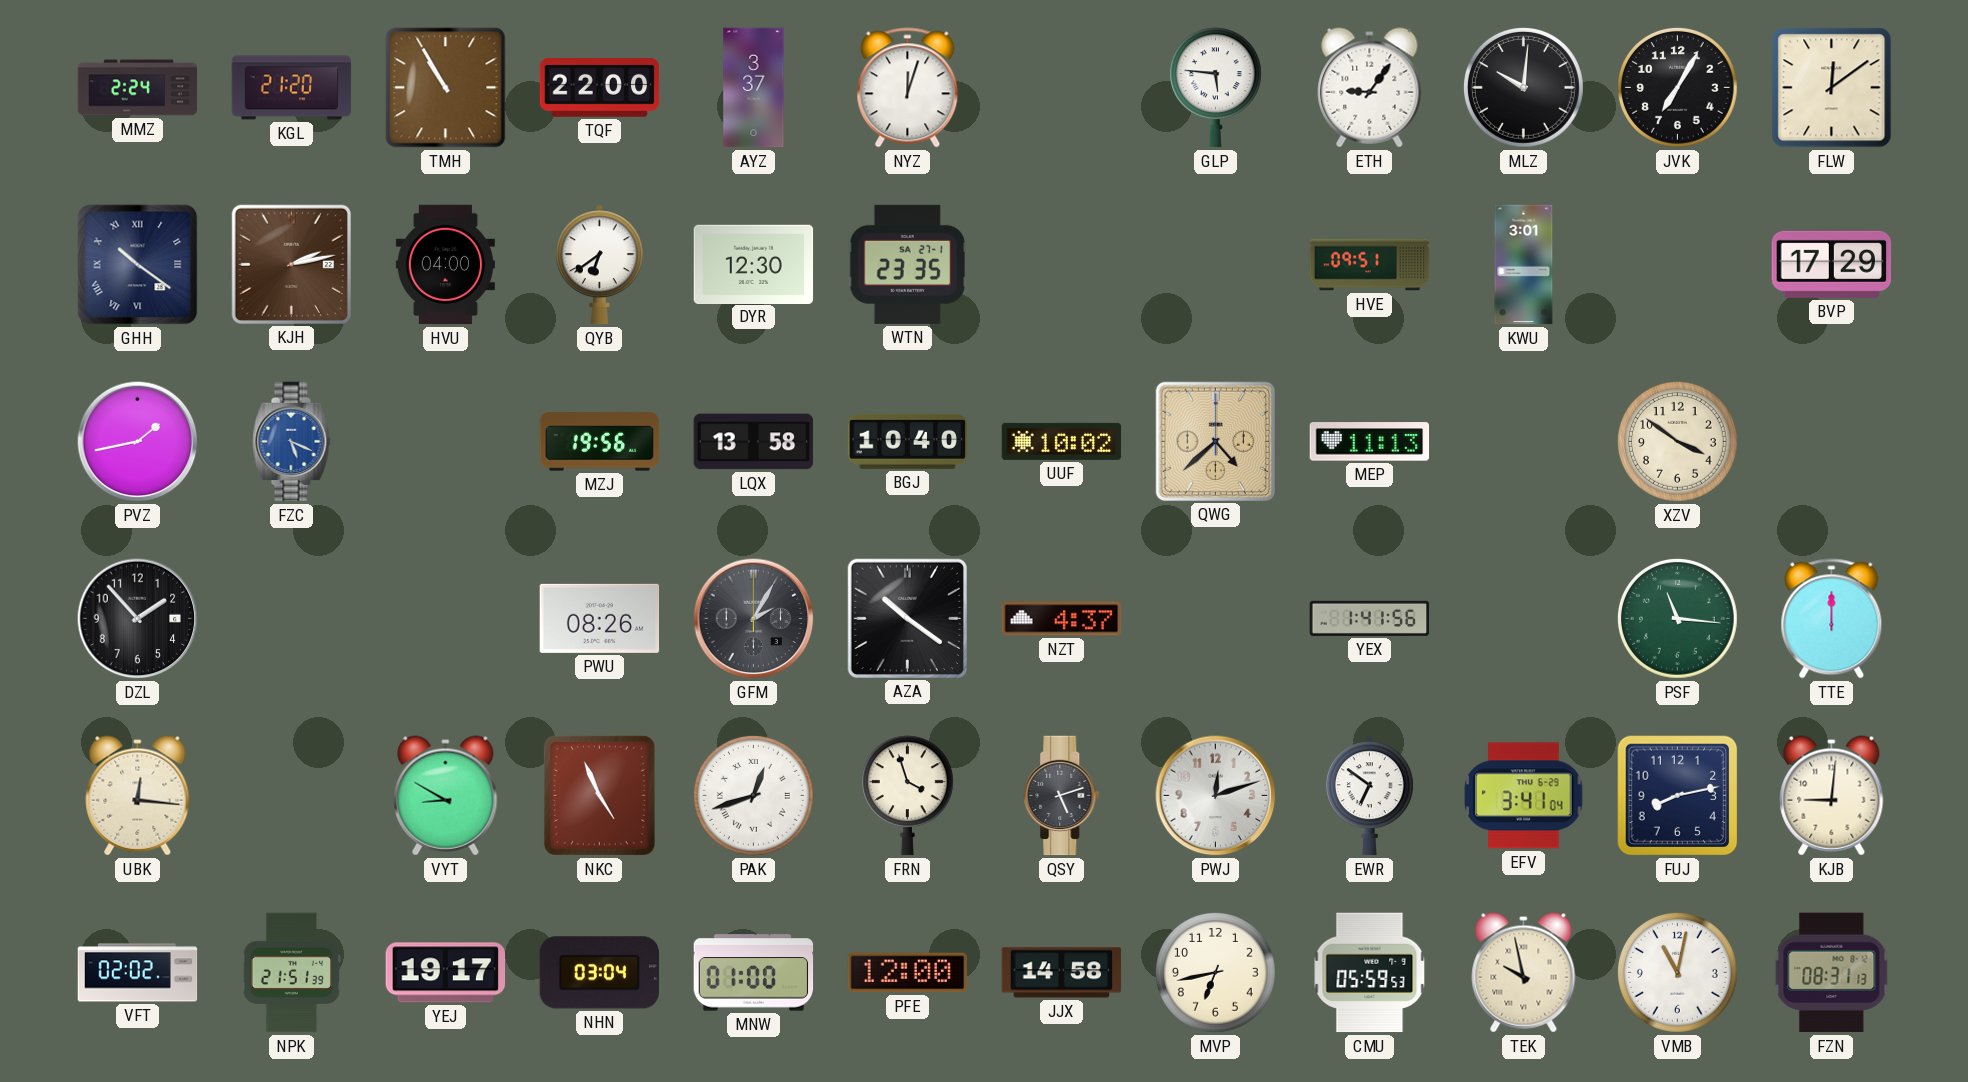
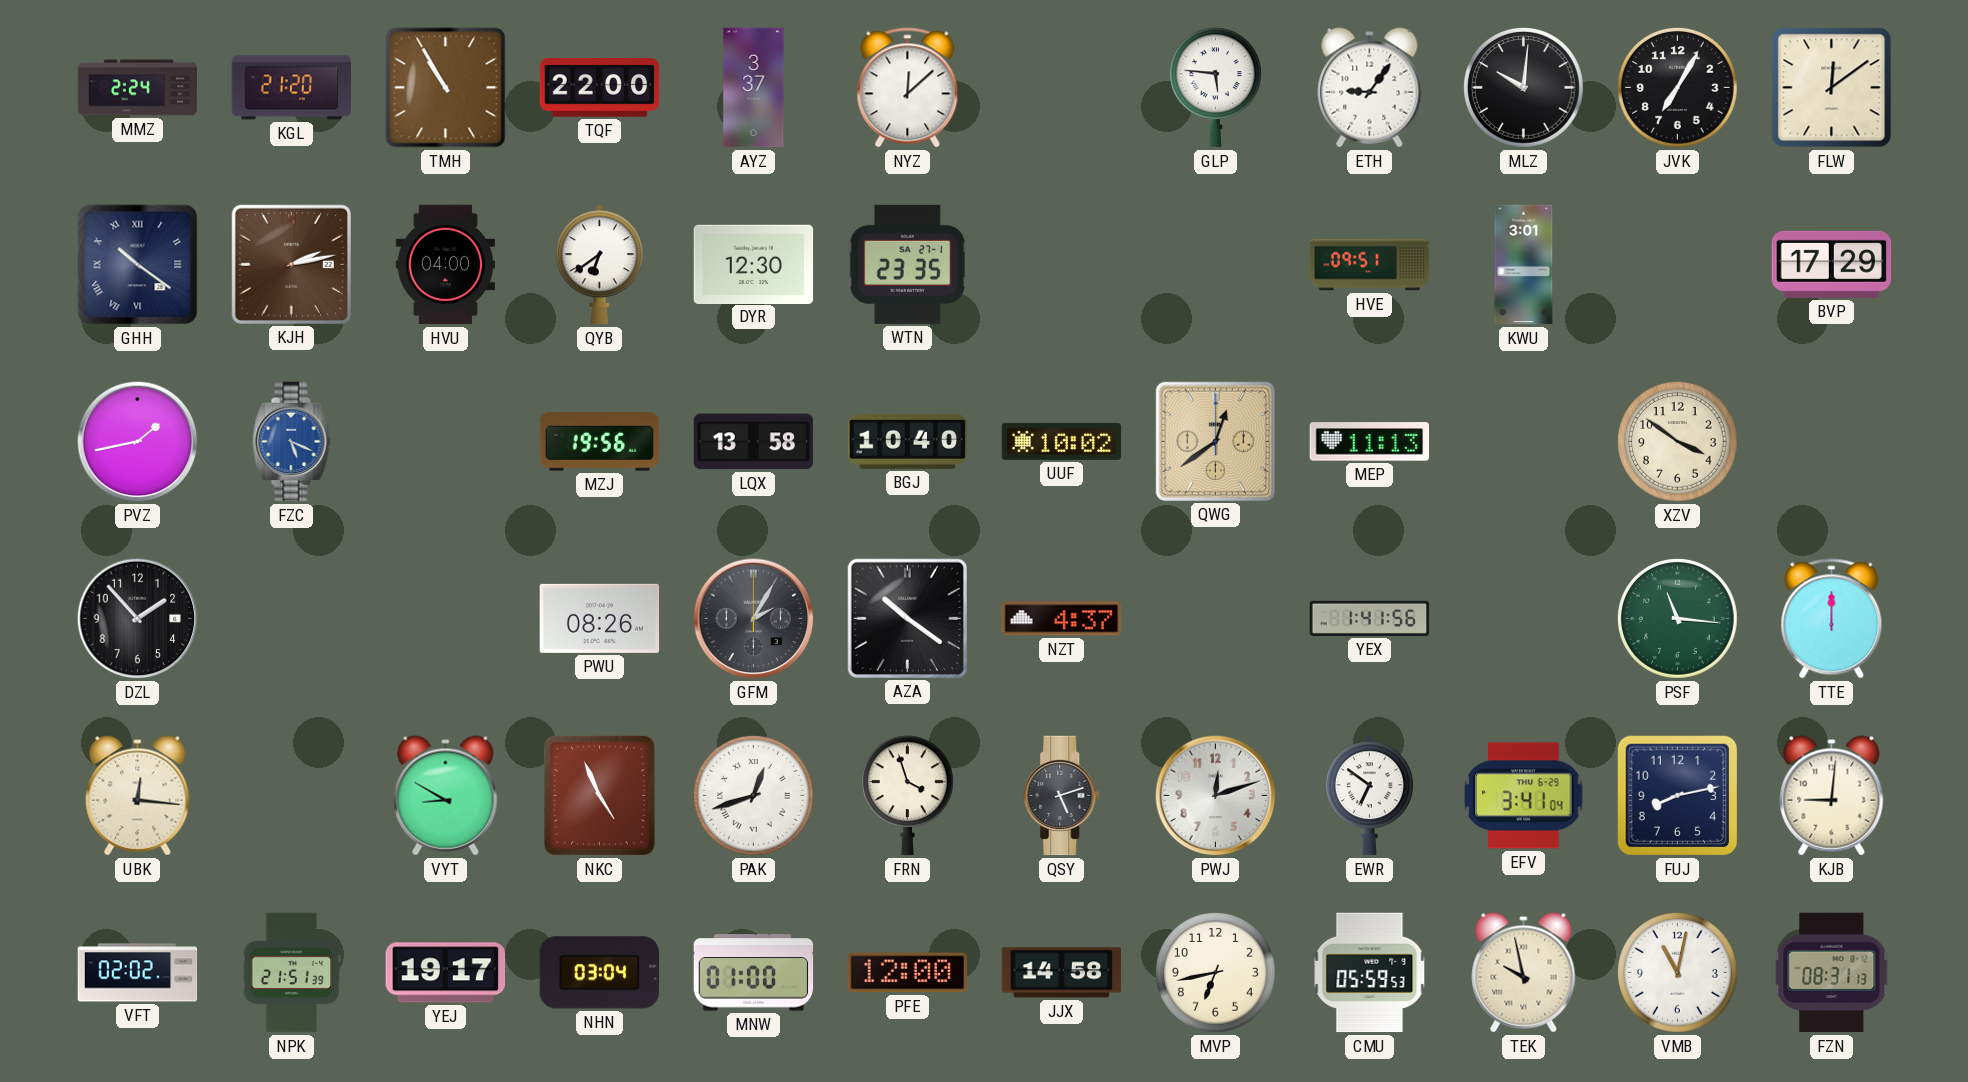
NYZ: 12:03 -> 12:08 (908, 88)
QWG: 4:38 -> 12:39 (1215, 441)
